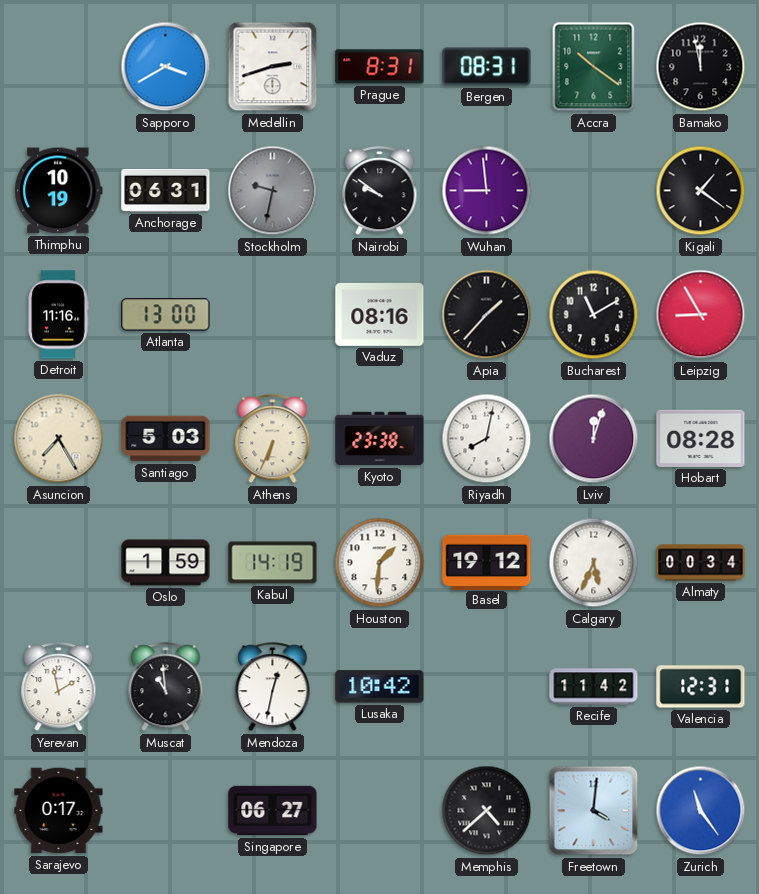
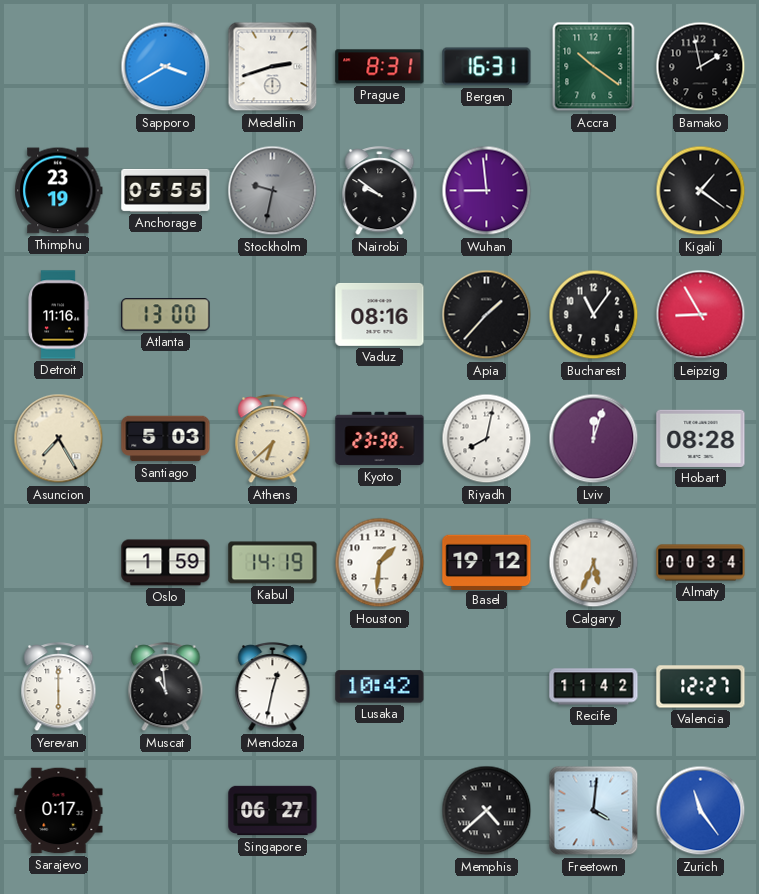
Bergen: 08:31 -> 16:31 (487, 67)
Bamako: 11:58 -> 1:58 (701, 67)
Thimphu: 10:19 -> 23:19 (59, 191)
Anchorage: 06:31 -> 05:55 (166, 190)
Bucharest: 11:10 -> 11:06 (594, 315)
Athens: 6:34 -> 6:38 (273, 439)
Yerevan: 1:58 -> 6:00 (59, 687)
Valencia: 12:31 -> 12:27 (701, 687)
